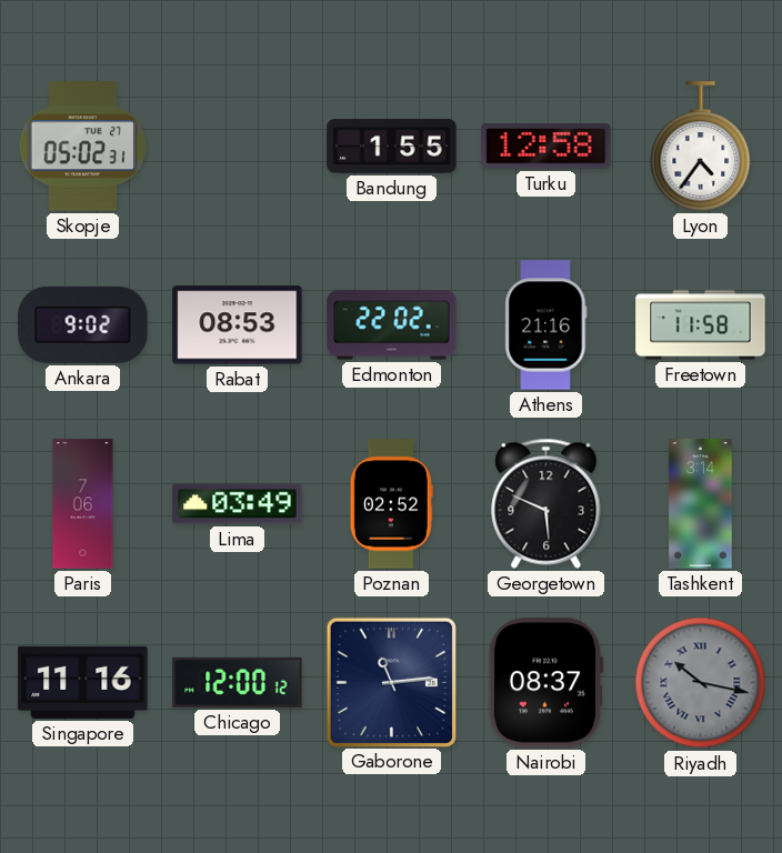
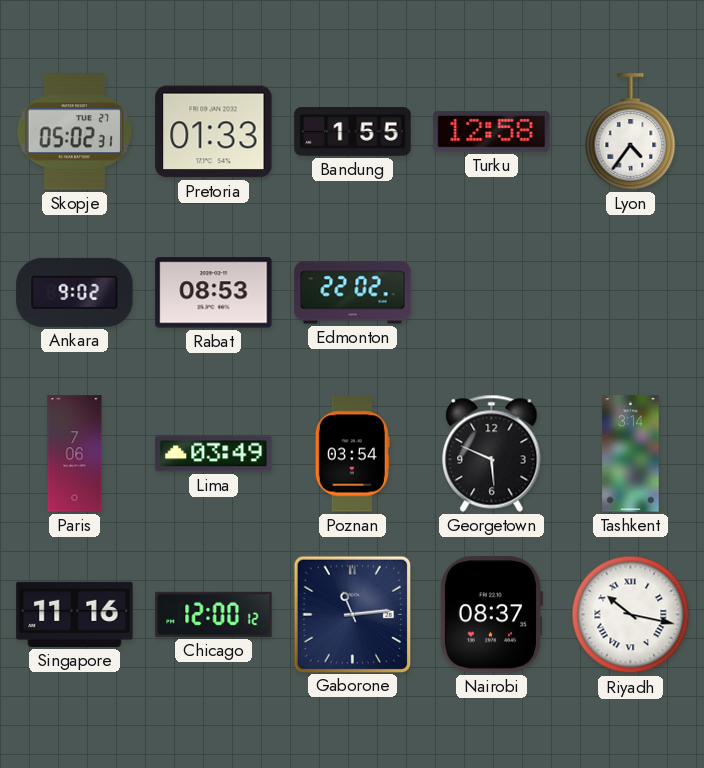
Pretoria: none -> 01:33 (214, 132)
Athens: 21:16 -> none (547, 325)
Freetown: 11:58 -> none (701, 325)
Poznan: 02:52 -> 03:54 (352, 454)
Riyadh dial: grey -> white (631, 615)
